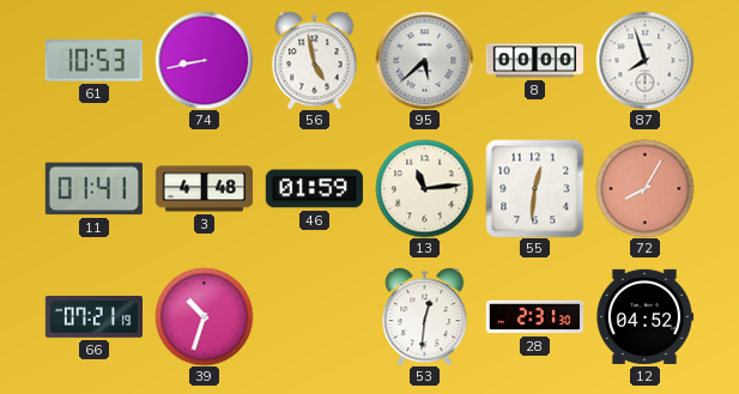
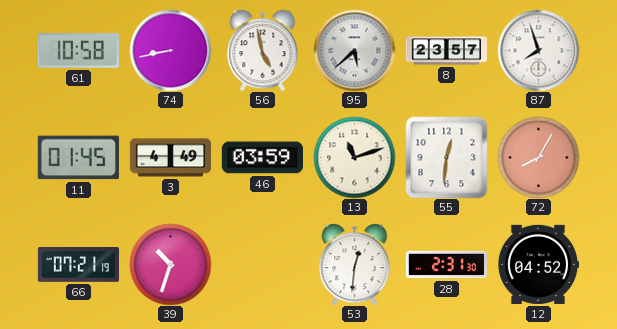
61: 10:53 -> 10:58 (78, 51)
8: 00:00 -> 23:57 (446, 51)
11: 01:41 -> 01:45 (78, 158)
3: 4:48 -> 4:49 (170, 158)
46: 01:59 -> 03:59 (262, 158)
13: 11:14 -> 11:12 (354, 157)
